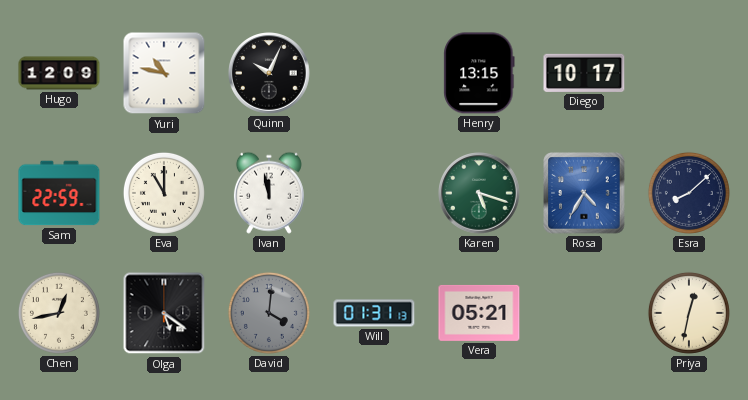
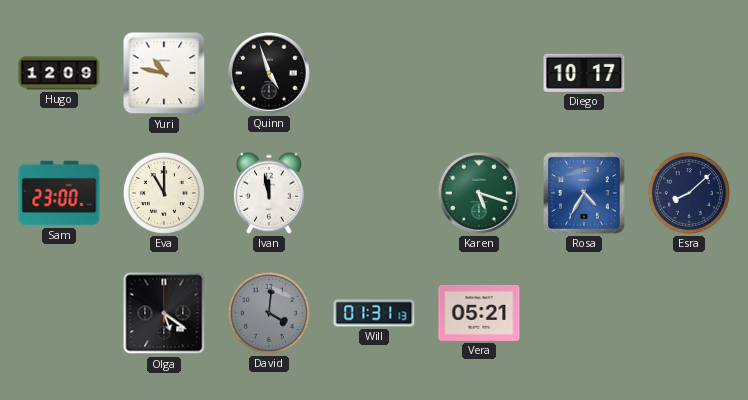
Quinn: 10:04 -> 4:57 (269, 73)
Henry: 13:15 -> none (479, 73)
Sam: 22:59 -> 23:00 (59, 193)
Chen: 12:43 -> none (59, 313)
Priya: 12:32 -> none (689, 313)
